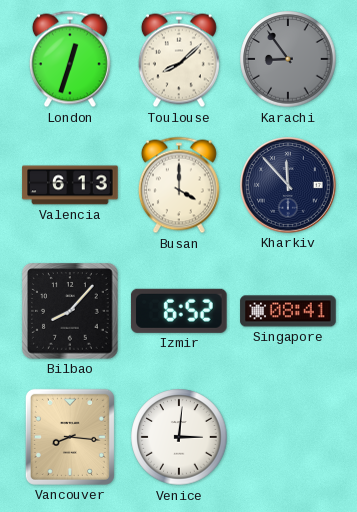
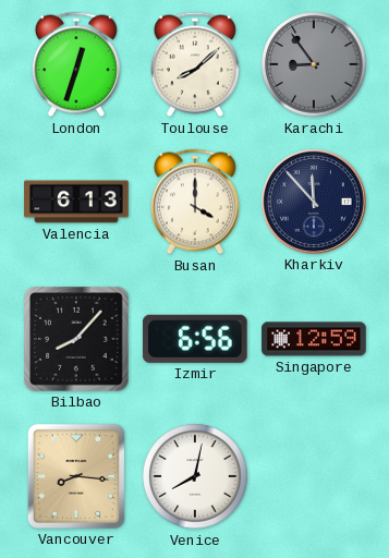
Izmir: 6:52 -> 6:56 (195, 339)
Singapore: 08:41 -> 12:59 (314, 339)
Venice: 3:01 -> 8:02 (195, 476)
